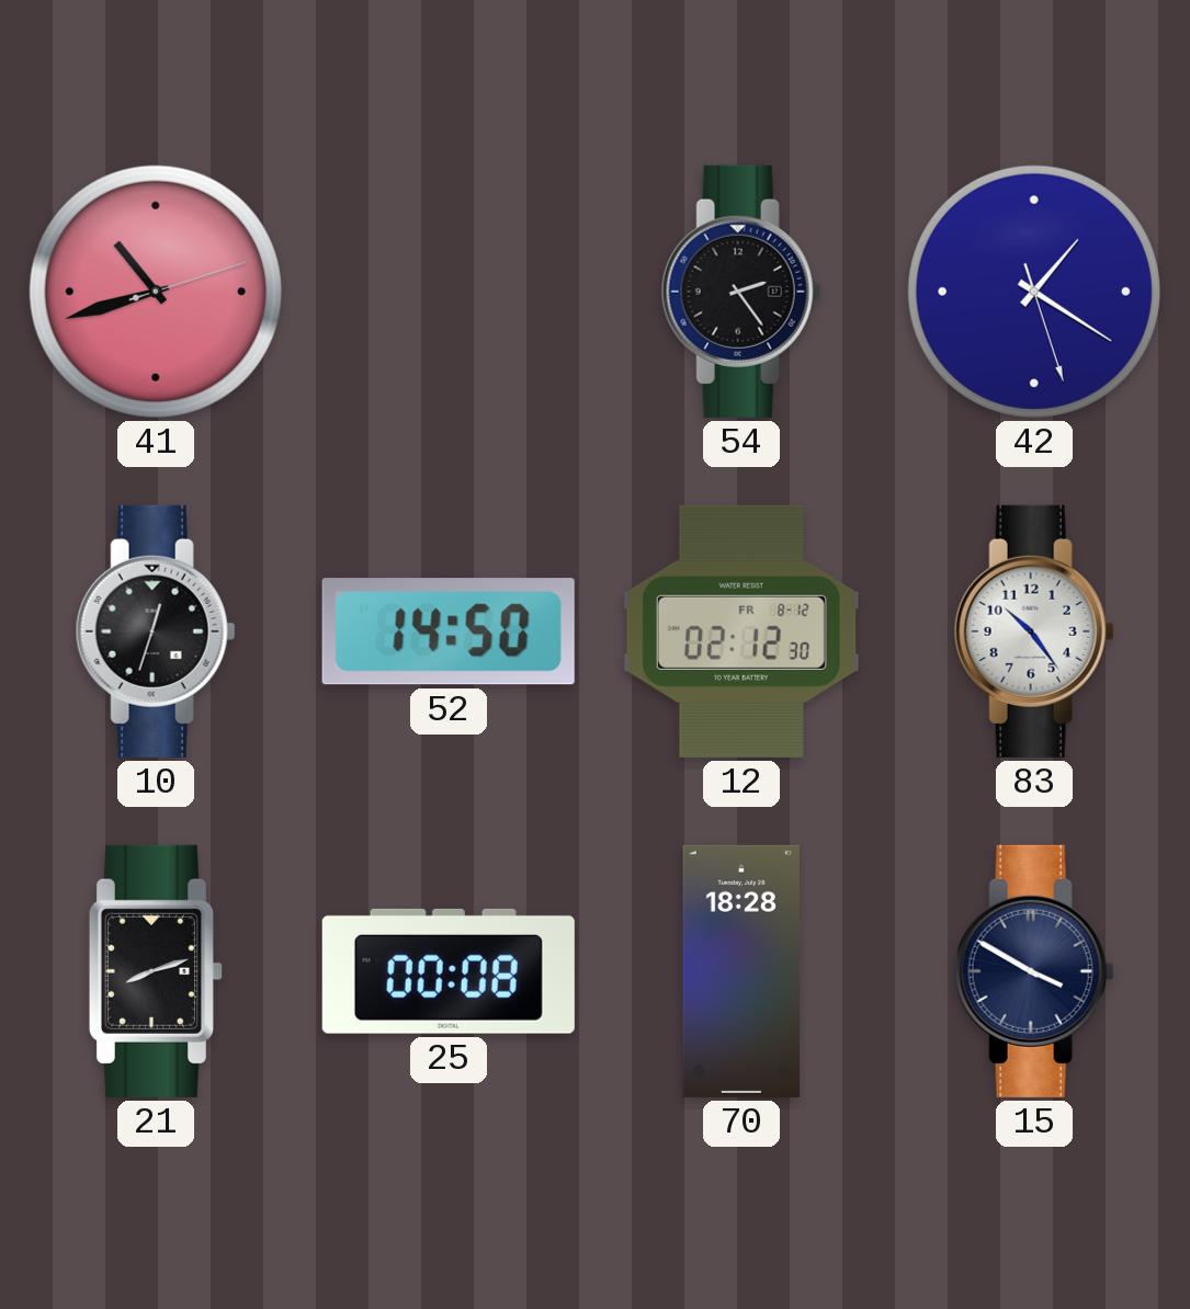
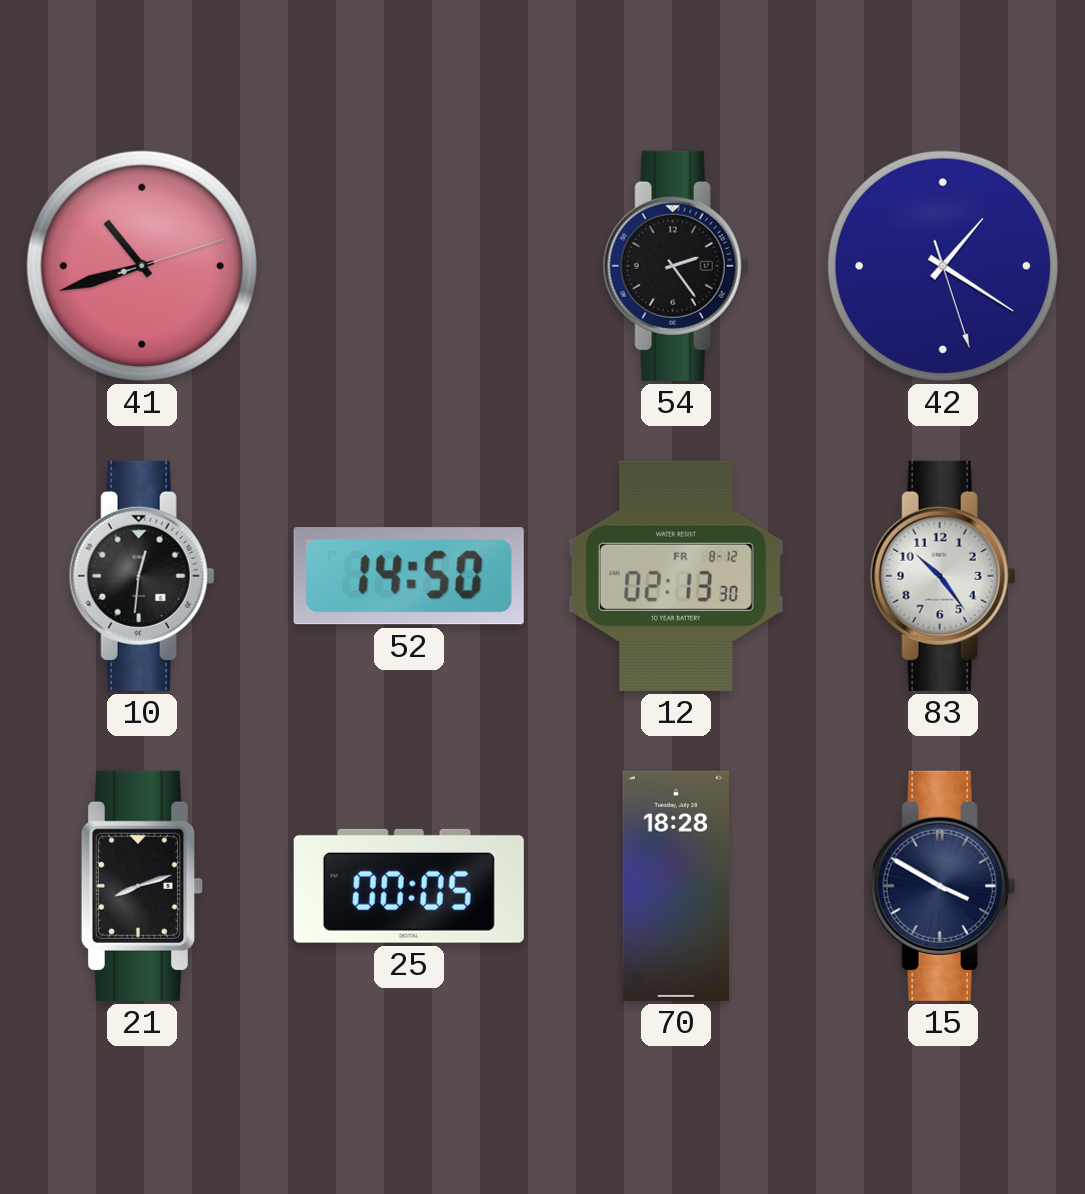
10: 12:33 -> 12:31 (142, 576)
12: 02:12 -> 02:13 (676, 576)
25: 00:08 -> 00:05 (409, 886)
